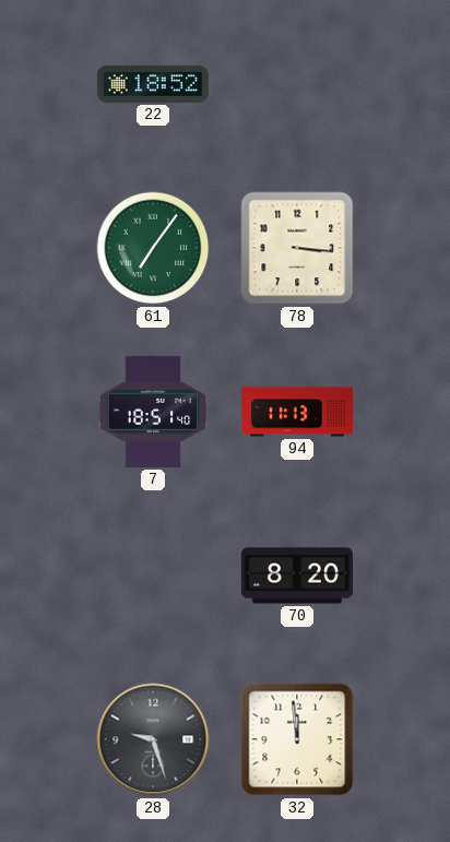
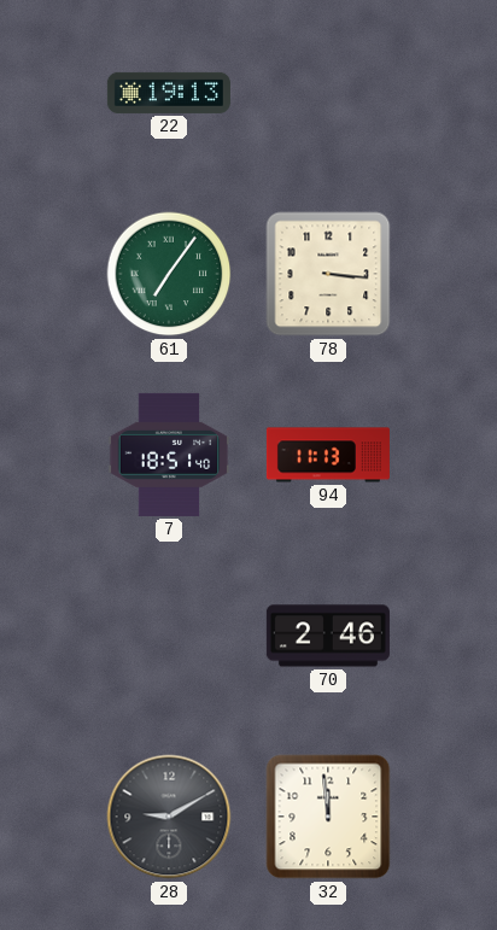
22: 18:52 -> 19:13 (169, 93)
70: 8:20 -> 2:46 (328, 636)
28: 9:27 -> 9:10 (169, 817)
